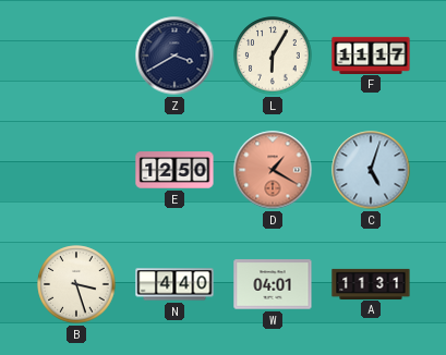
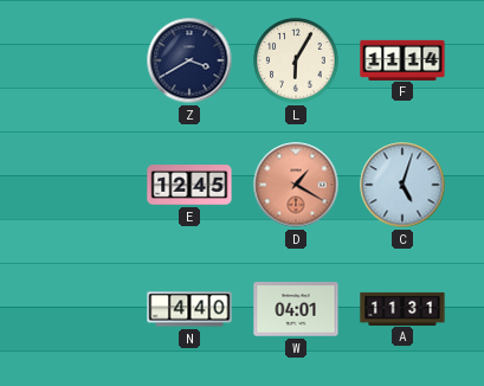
F: 11:17 -> 11:14 (402, 59)
E: 12:50 -> 12:45 (189, 185)
B: 3:27 -> none (76, 284)
